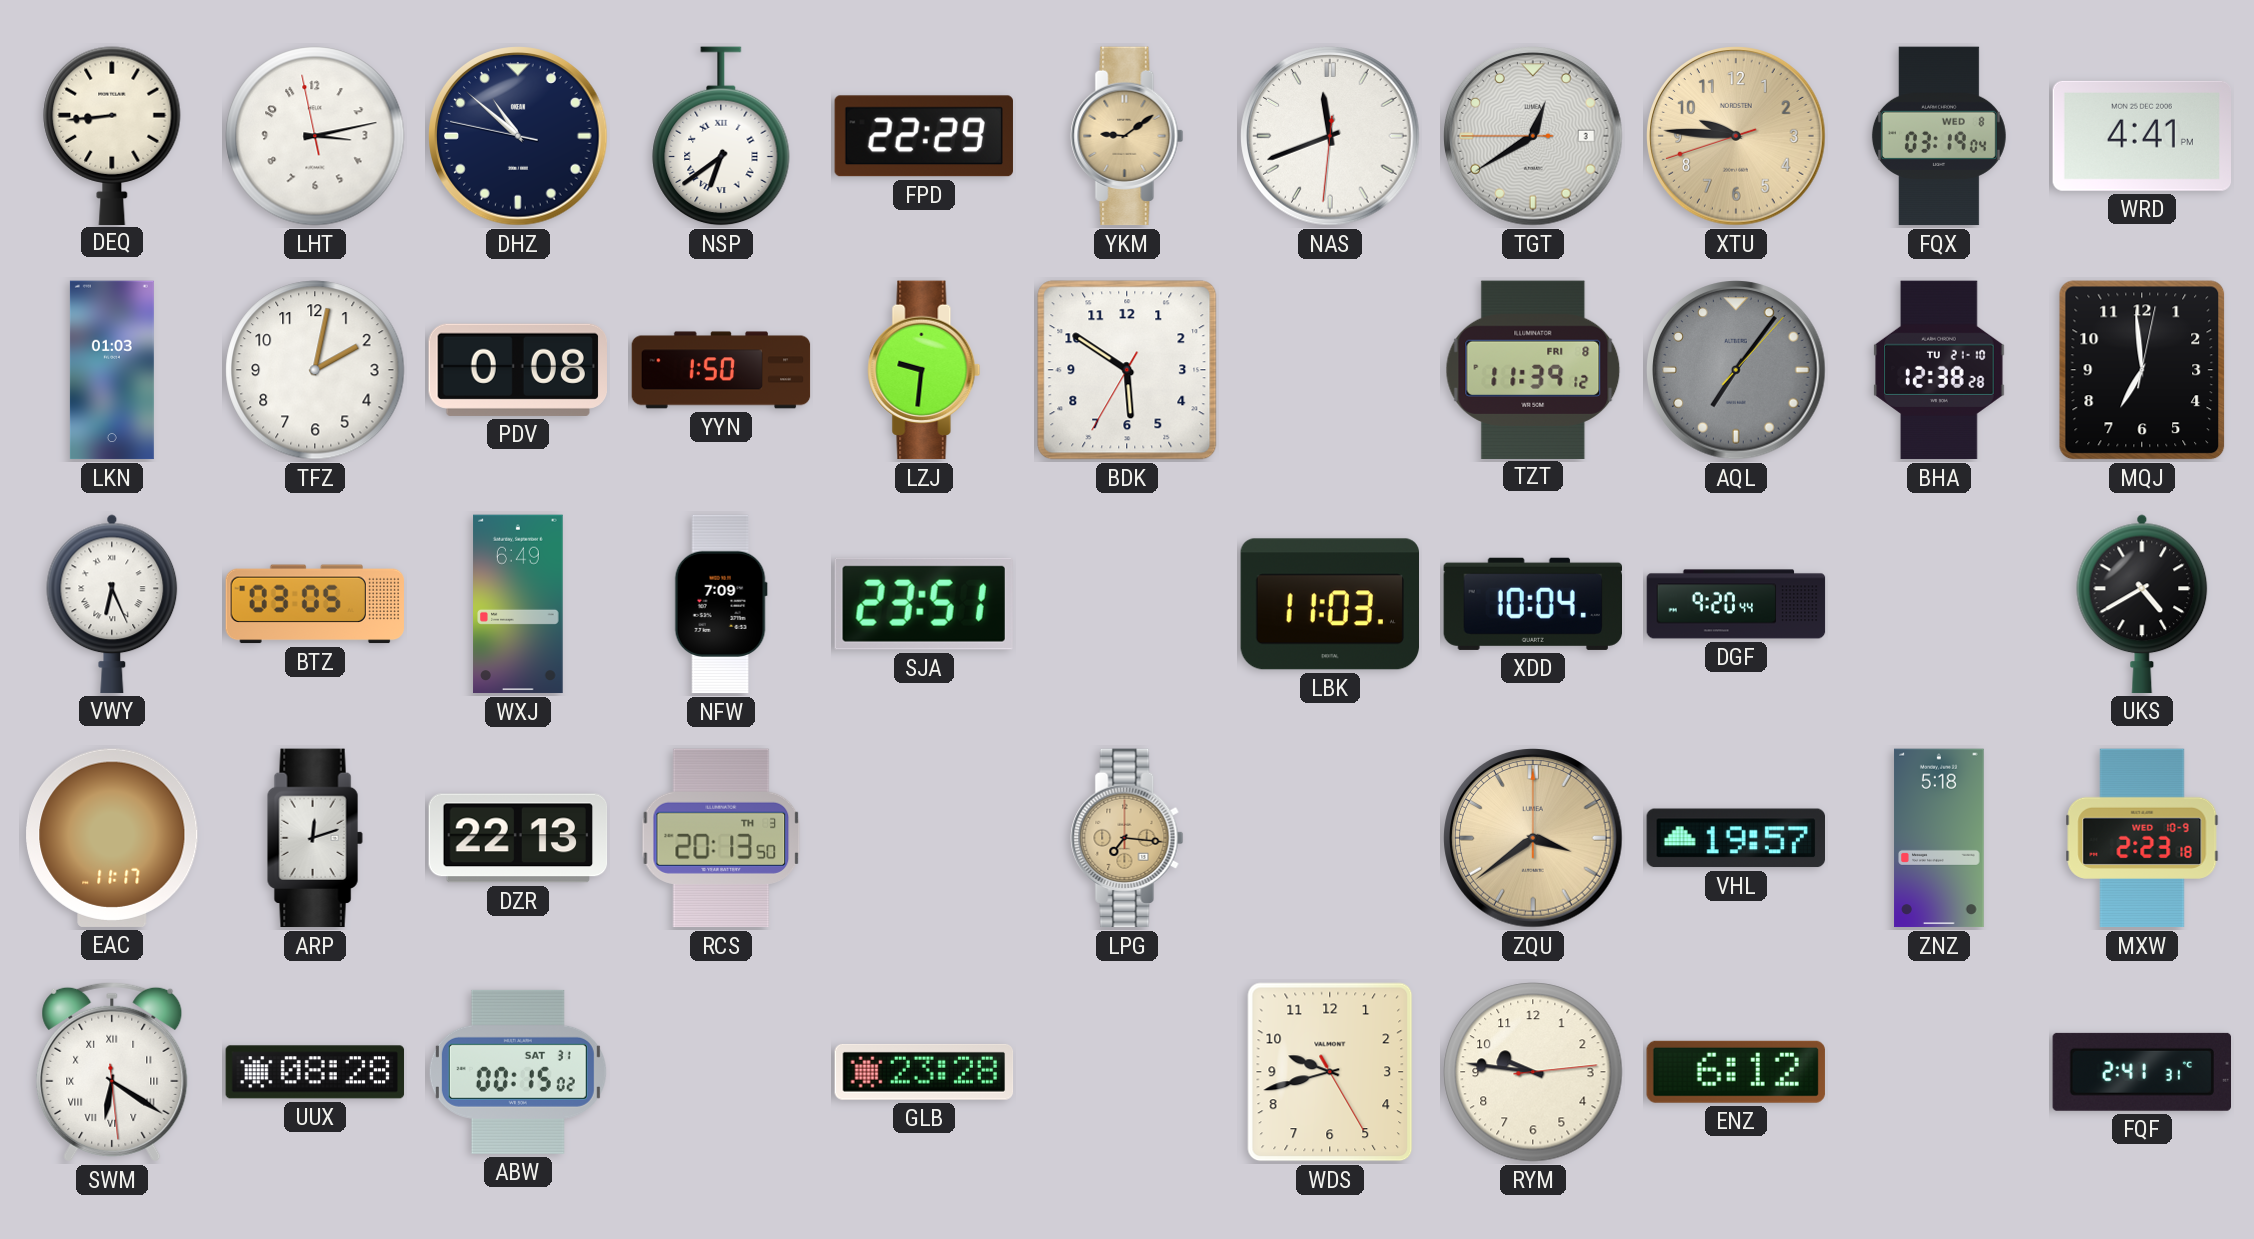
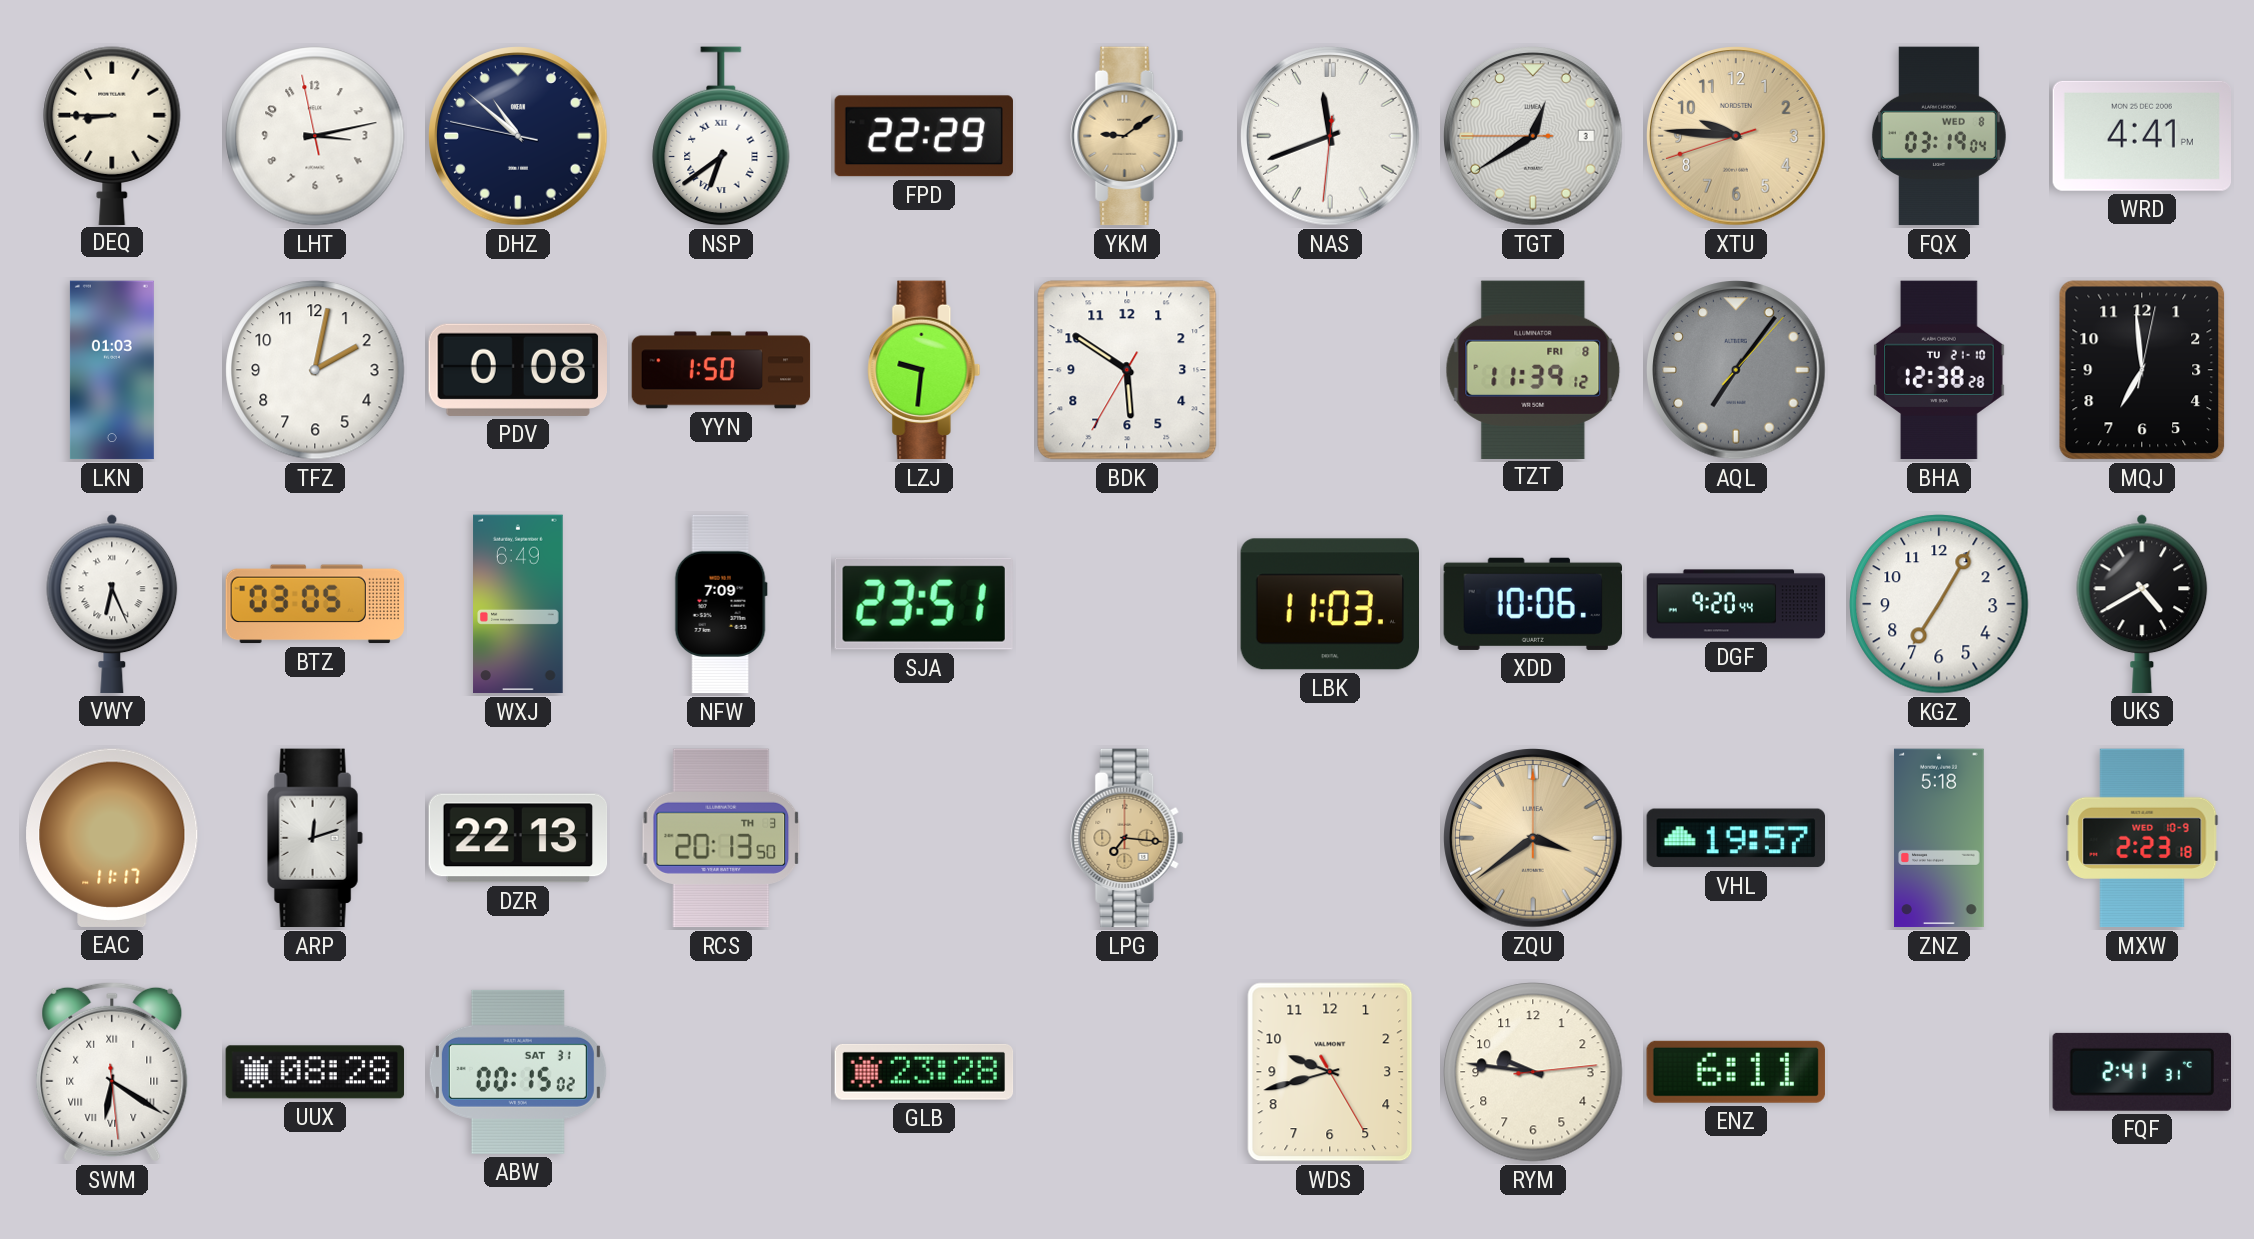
DEQ: 8:44 -> 8:45 (112, 135)
XDD: 10:04 -> 10:06 (1532, 604)
KGZ: none -> 7:05 (1939, 604)
ENZ: 6:12 -> 6:11 (1736, 1072)
